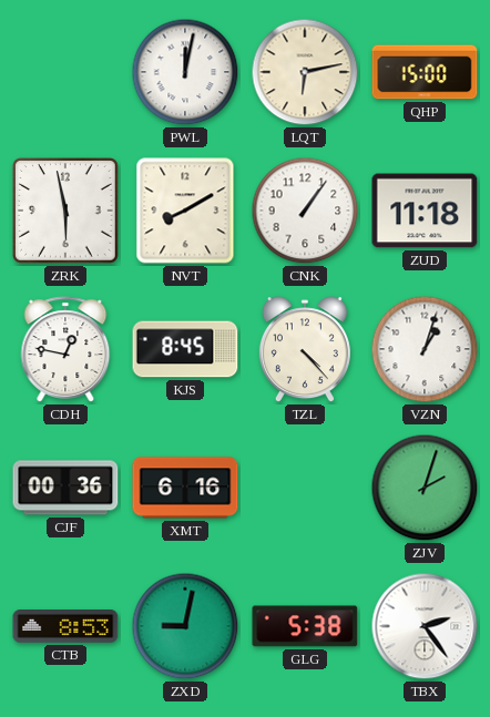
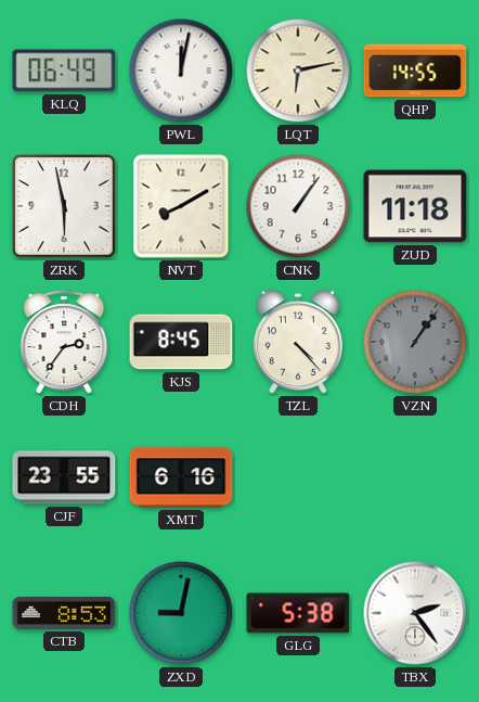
KLQ: none -> 06:49 (64, 71)
QHP: 15:00 -> 14:55 (415, 71)
CDH: 12:47 -> 2:36 (64, 342)
VZN: 1:03 -> 1:06 (415, 342)
VZN dial: white -> grey (415, 342)
CJF: 00:36 -> 23:55 (64, 477)
ZJV: 2:03 -> none (425, 488)
